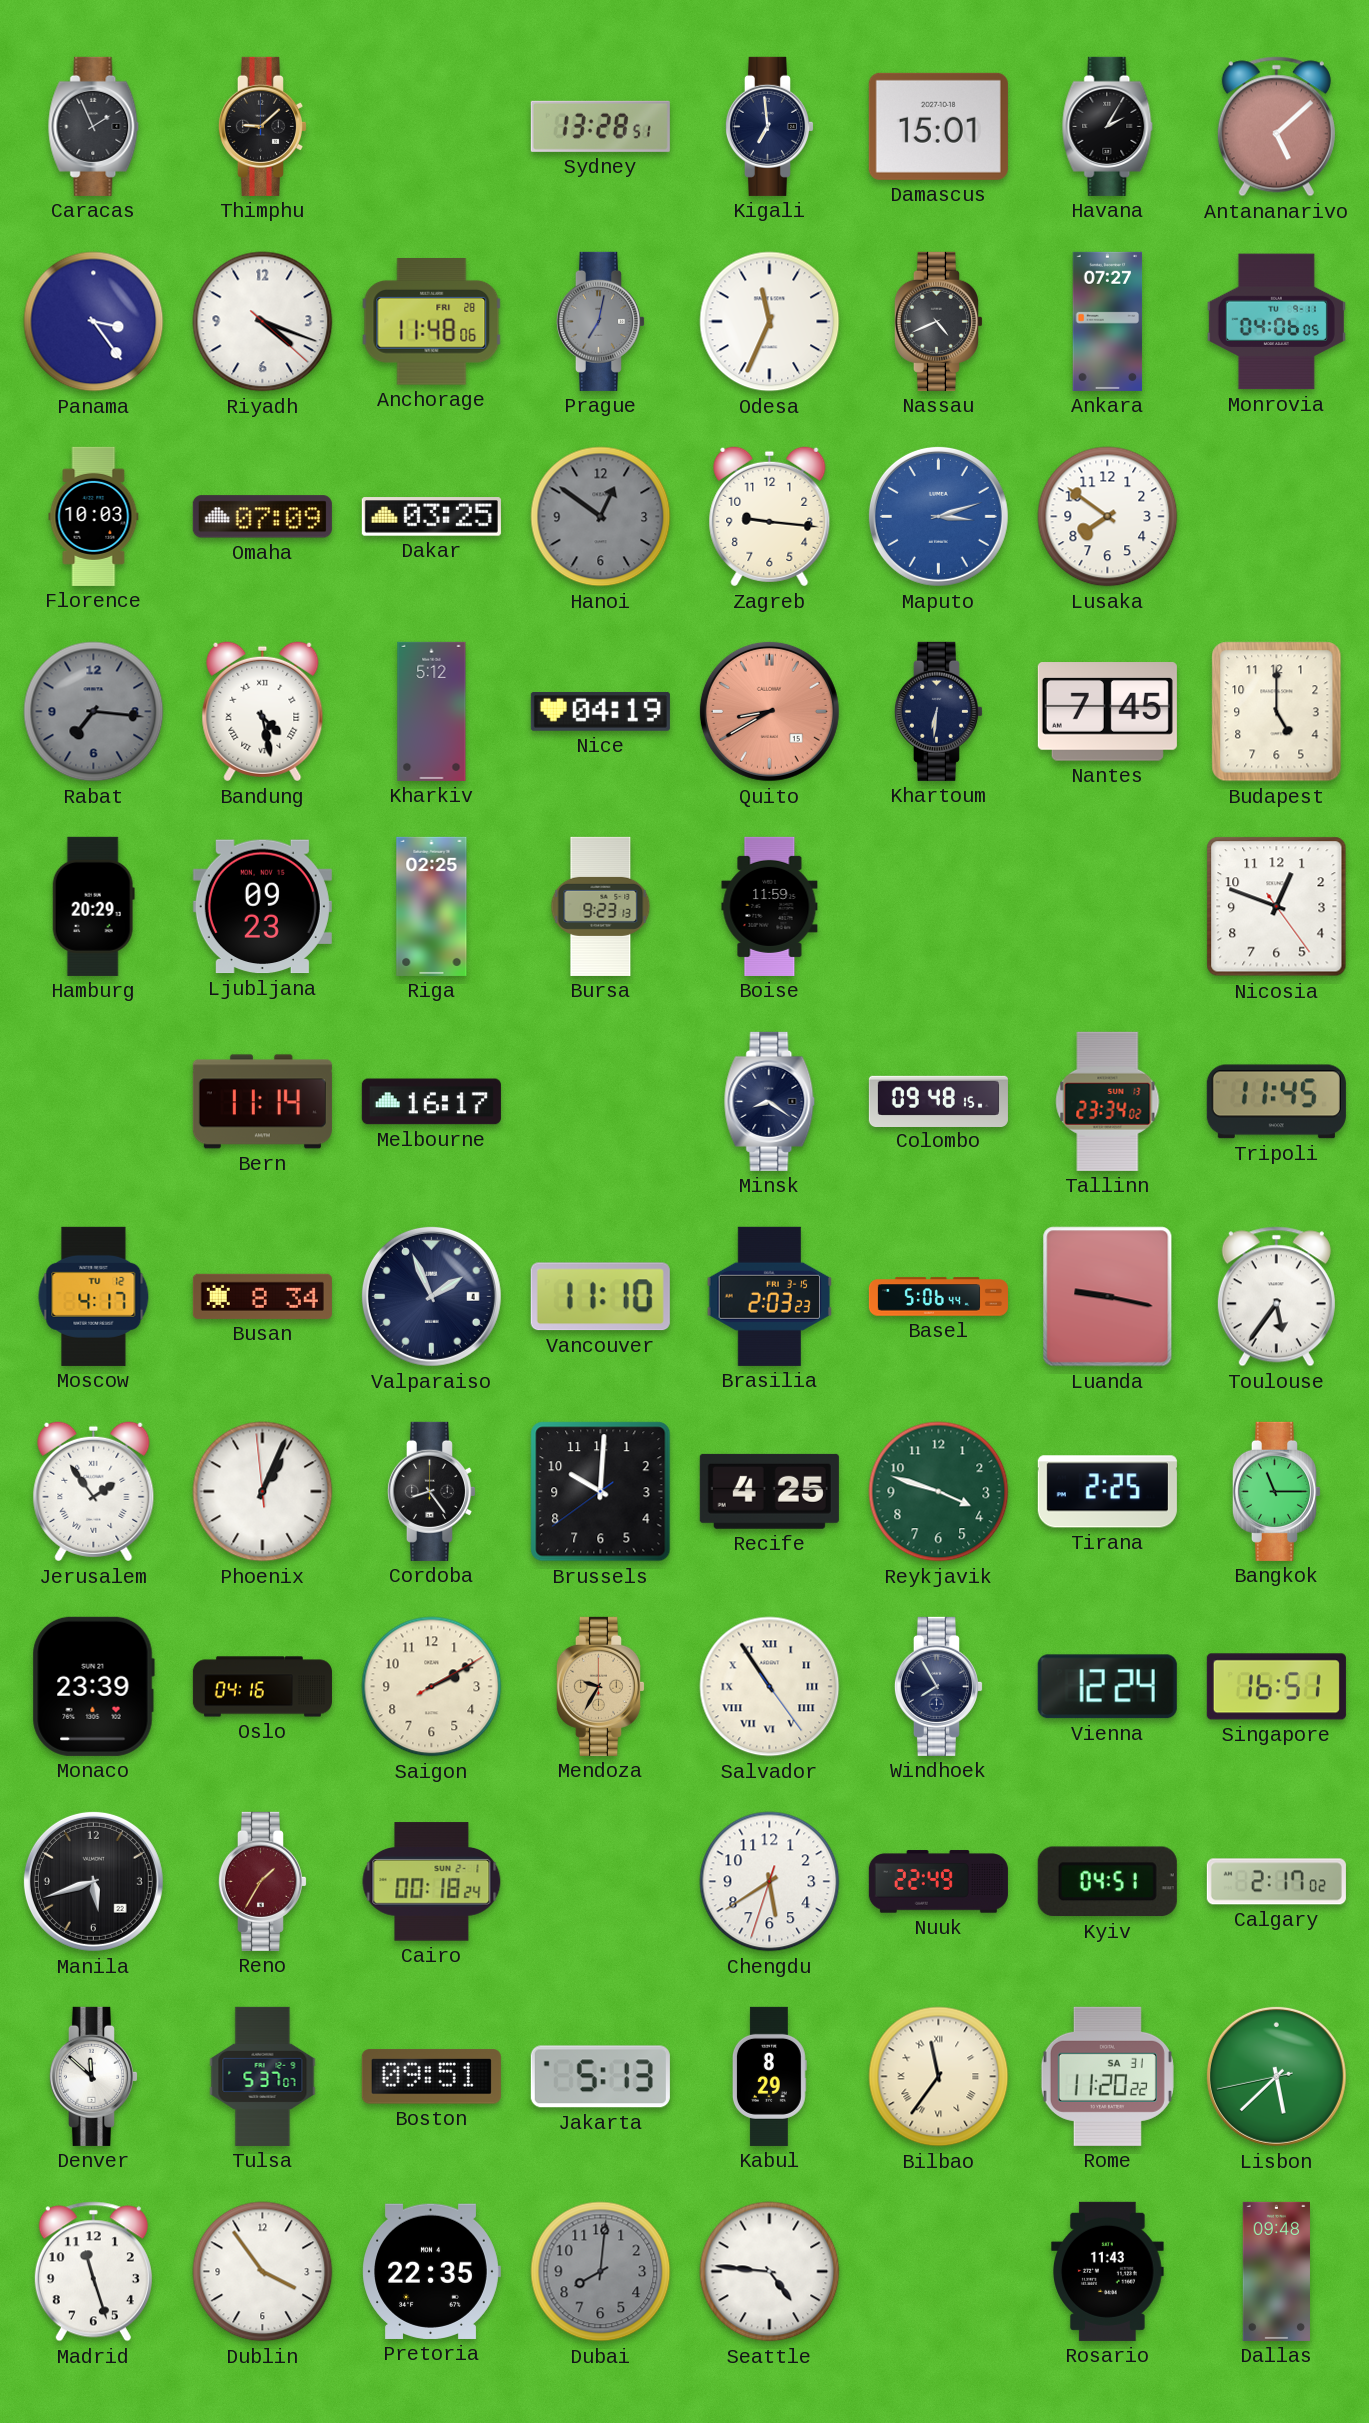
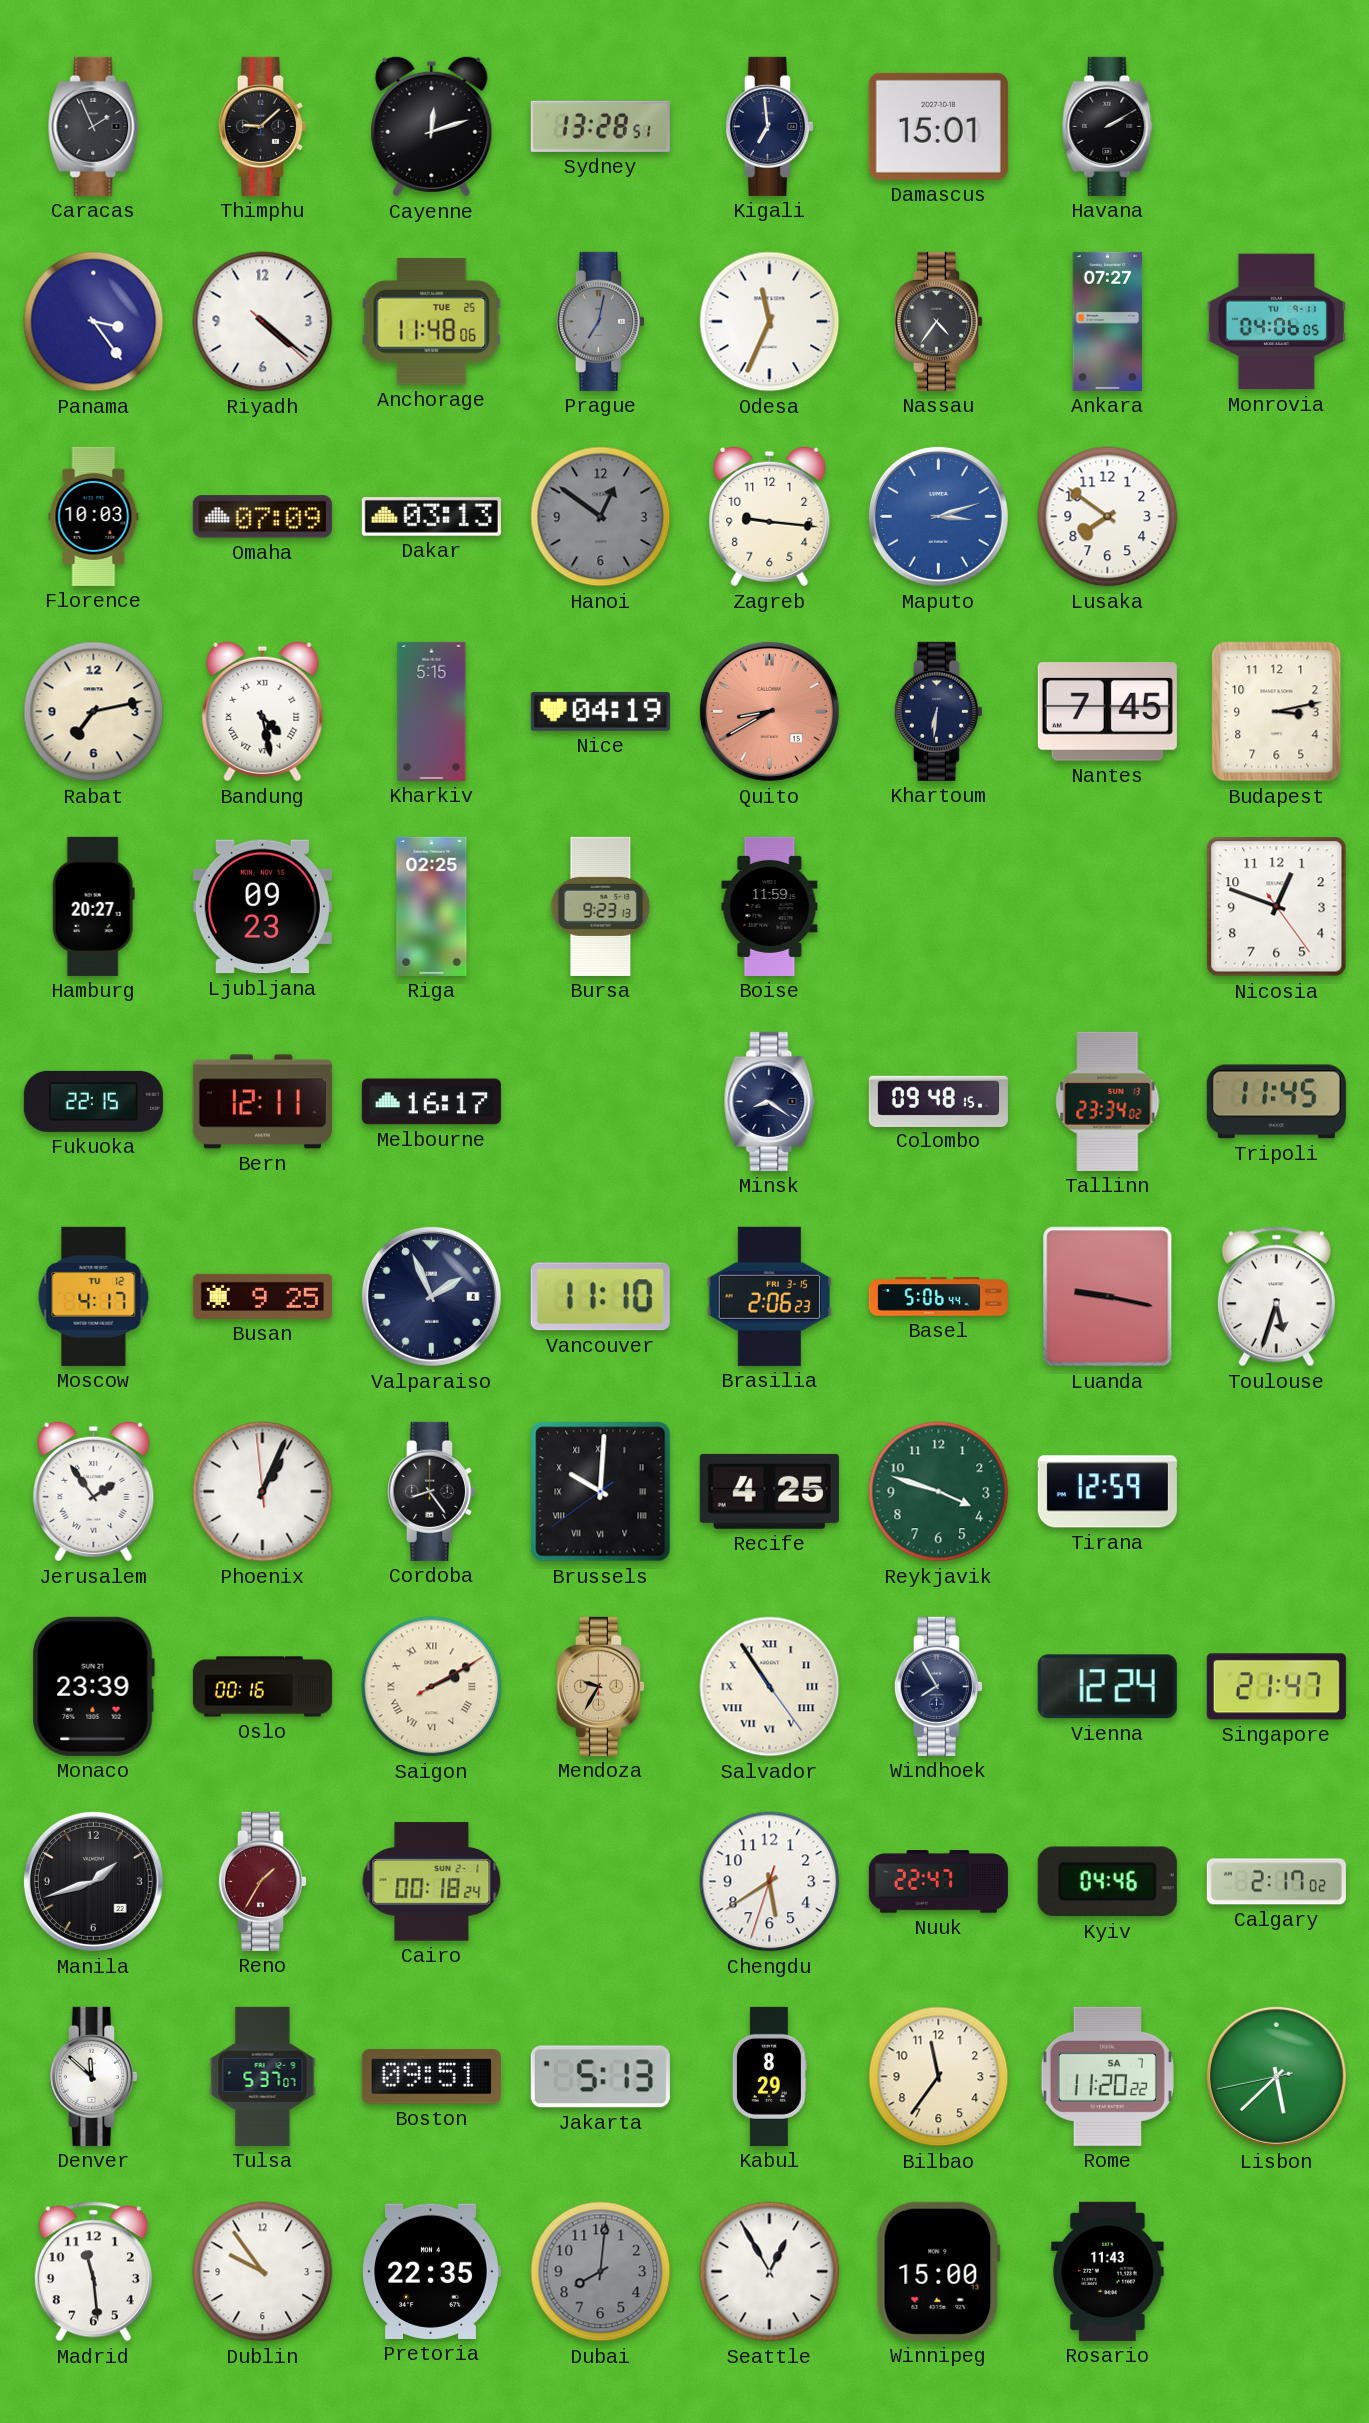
Cayenne: none -> 12:12 (432, 127)
Havana: 2:05 -> 2:10 (1108, 126)
Antananarivo: 5:08 -> none (1276, 127)
Riyadh: 4:18 -> 4:21 (263, 322)
Anchorage date: FRI 28 -> TUE 25 (432, 322)
Nassau: 4:41 -> 4:36 (938, 321)
Dakar: 03:25 -> 03:13 (431, 517)
Rabat: 7:16 -> 7:13 (94, 712)
Rabat dial: grey -> cream (94, 712)
Kharkiv: 5:12 -> 5:15 (432, 711)
Budapest: 5:00 -> 3:13 (1277, 712)
Hamburg: 20:29 -> 20:27 (93, 906)
Fukuoka: none -> 22:15 (93, 1101)
Bern: 11:14 -> 12:11 (262, 1102)
Busan: 8:34 -> 9:25 (262, 1296)
Brasilia: 2:03 -> 2:06 (770, 1296)
Toulouse: 5:36 -> 5:33 (1276, 1297)
Brussels numerals: Arabic -> Roman (601, 1492)
Tirana: 2:25 -> 12:59 (1107, 1492)
Bangkok: 11:15 -> none (1276, 1491)
Oslo: 04:16 -> 00:16 (262, 1687)
Saigon numerals: Arabic -> Roman (432, 1687)
Singapore: 16:51 -> 21:47 (1276, 1687)
Manila: 5:42 -> 1:42 (93, 1881)
Nuuk: 22:49 -> 22:47 (938, 1882)
Kyiv: 04:51 -> 04:46 (1107, 1882)
Bilbao numerals: Roman -> Arabic (939, 2077)
Rome date: SA 31 -> SA 7 (1107, 2076)
Madrid: 11:27 -> 11:29 (93, 2272)
Dublin: 3:54 -> 9:54 (263, 2272)
Seattle: 4:46 -> 12:55 (770, 2272)
Winnipeg: none -> 15:00 (938, 2271)
Dallas: 09:48 -> none (1276, 2271)
